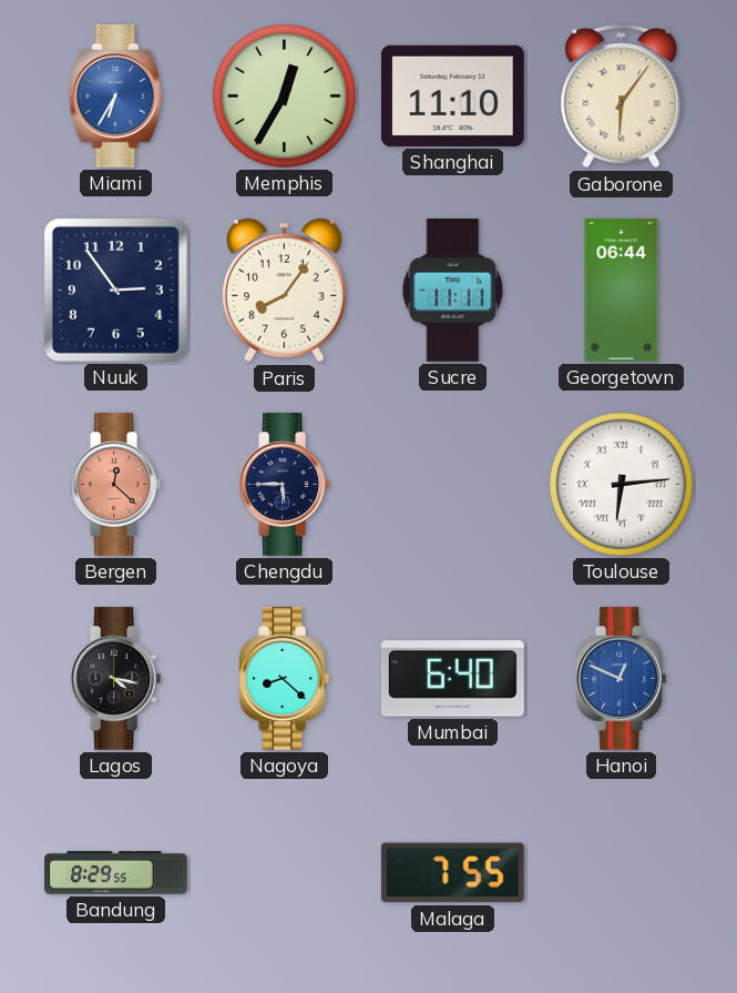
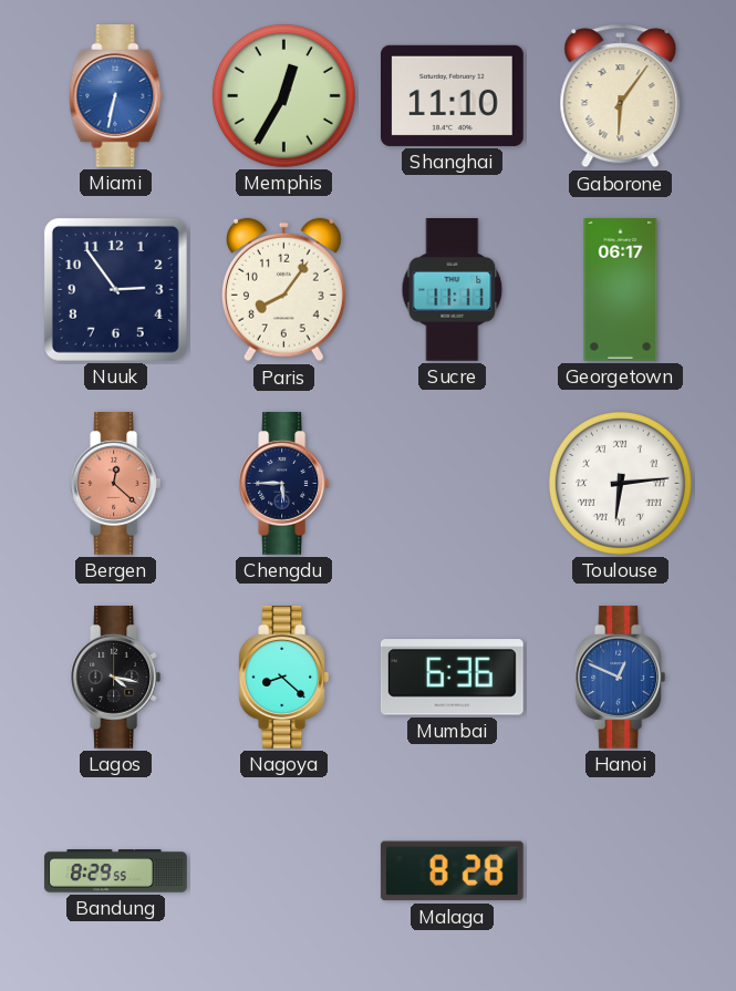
Miami: 6:35 -> 6:32 (116, 96)
Georgetown: 06:44 -> 06:17 (621, 290)
Mumbai: 6:40 -> 6:36 (452, 678)
Malaga: 7:55 -> 8:28 (452, 871)
